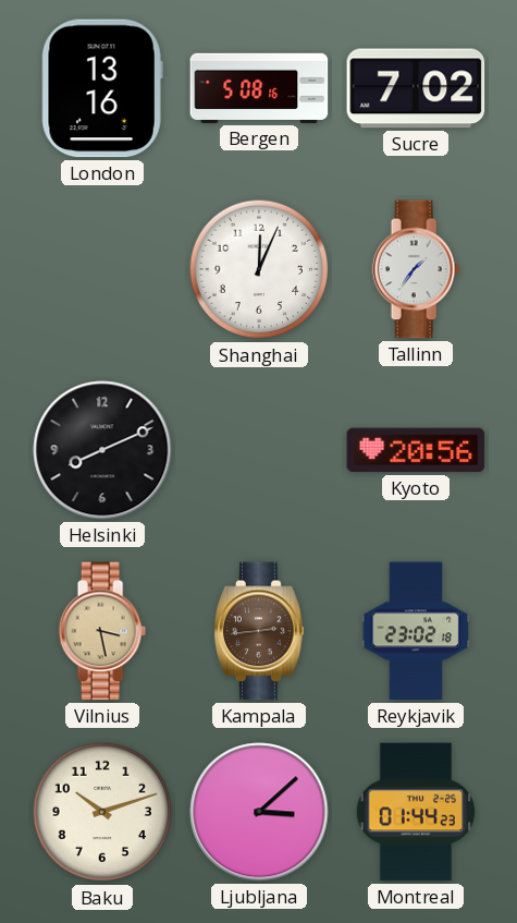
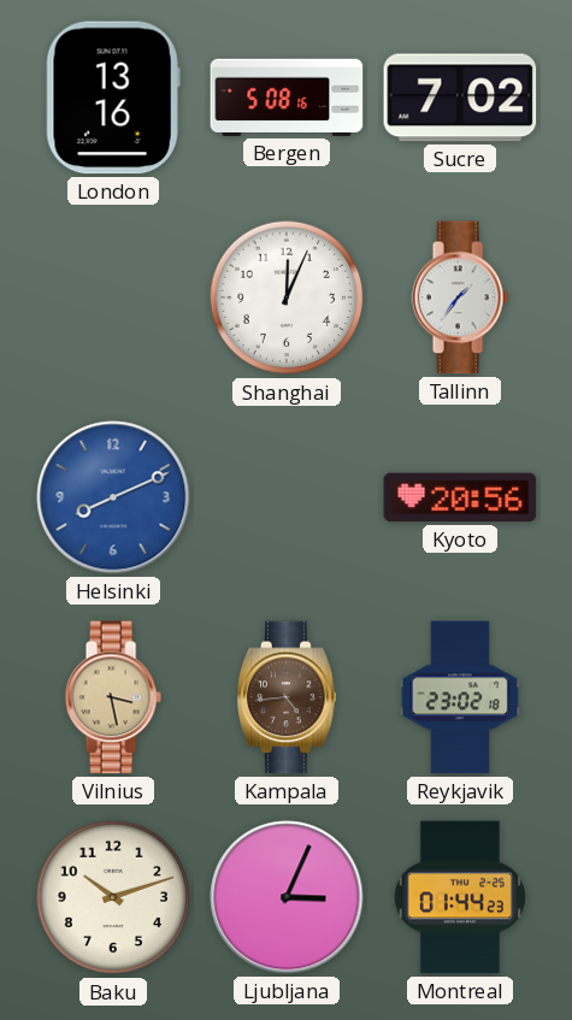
Helsinki dial: black -> blue (113, 497)
Kampala: 2:44 -> 4:44 (287, 697)
Ljubljana: 3:08 -> 3:04 (287, 897)
